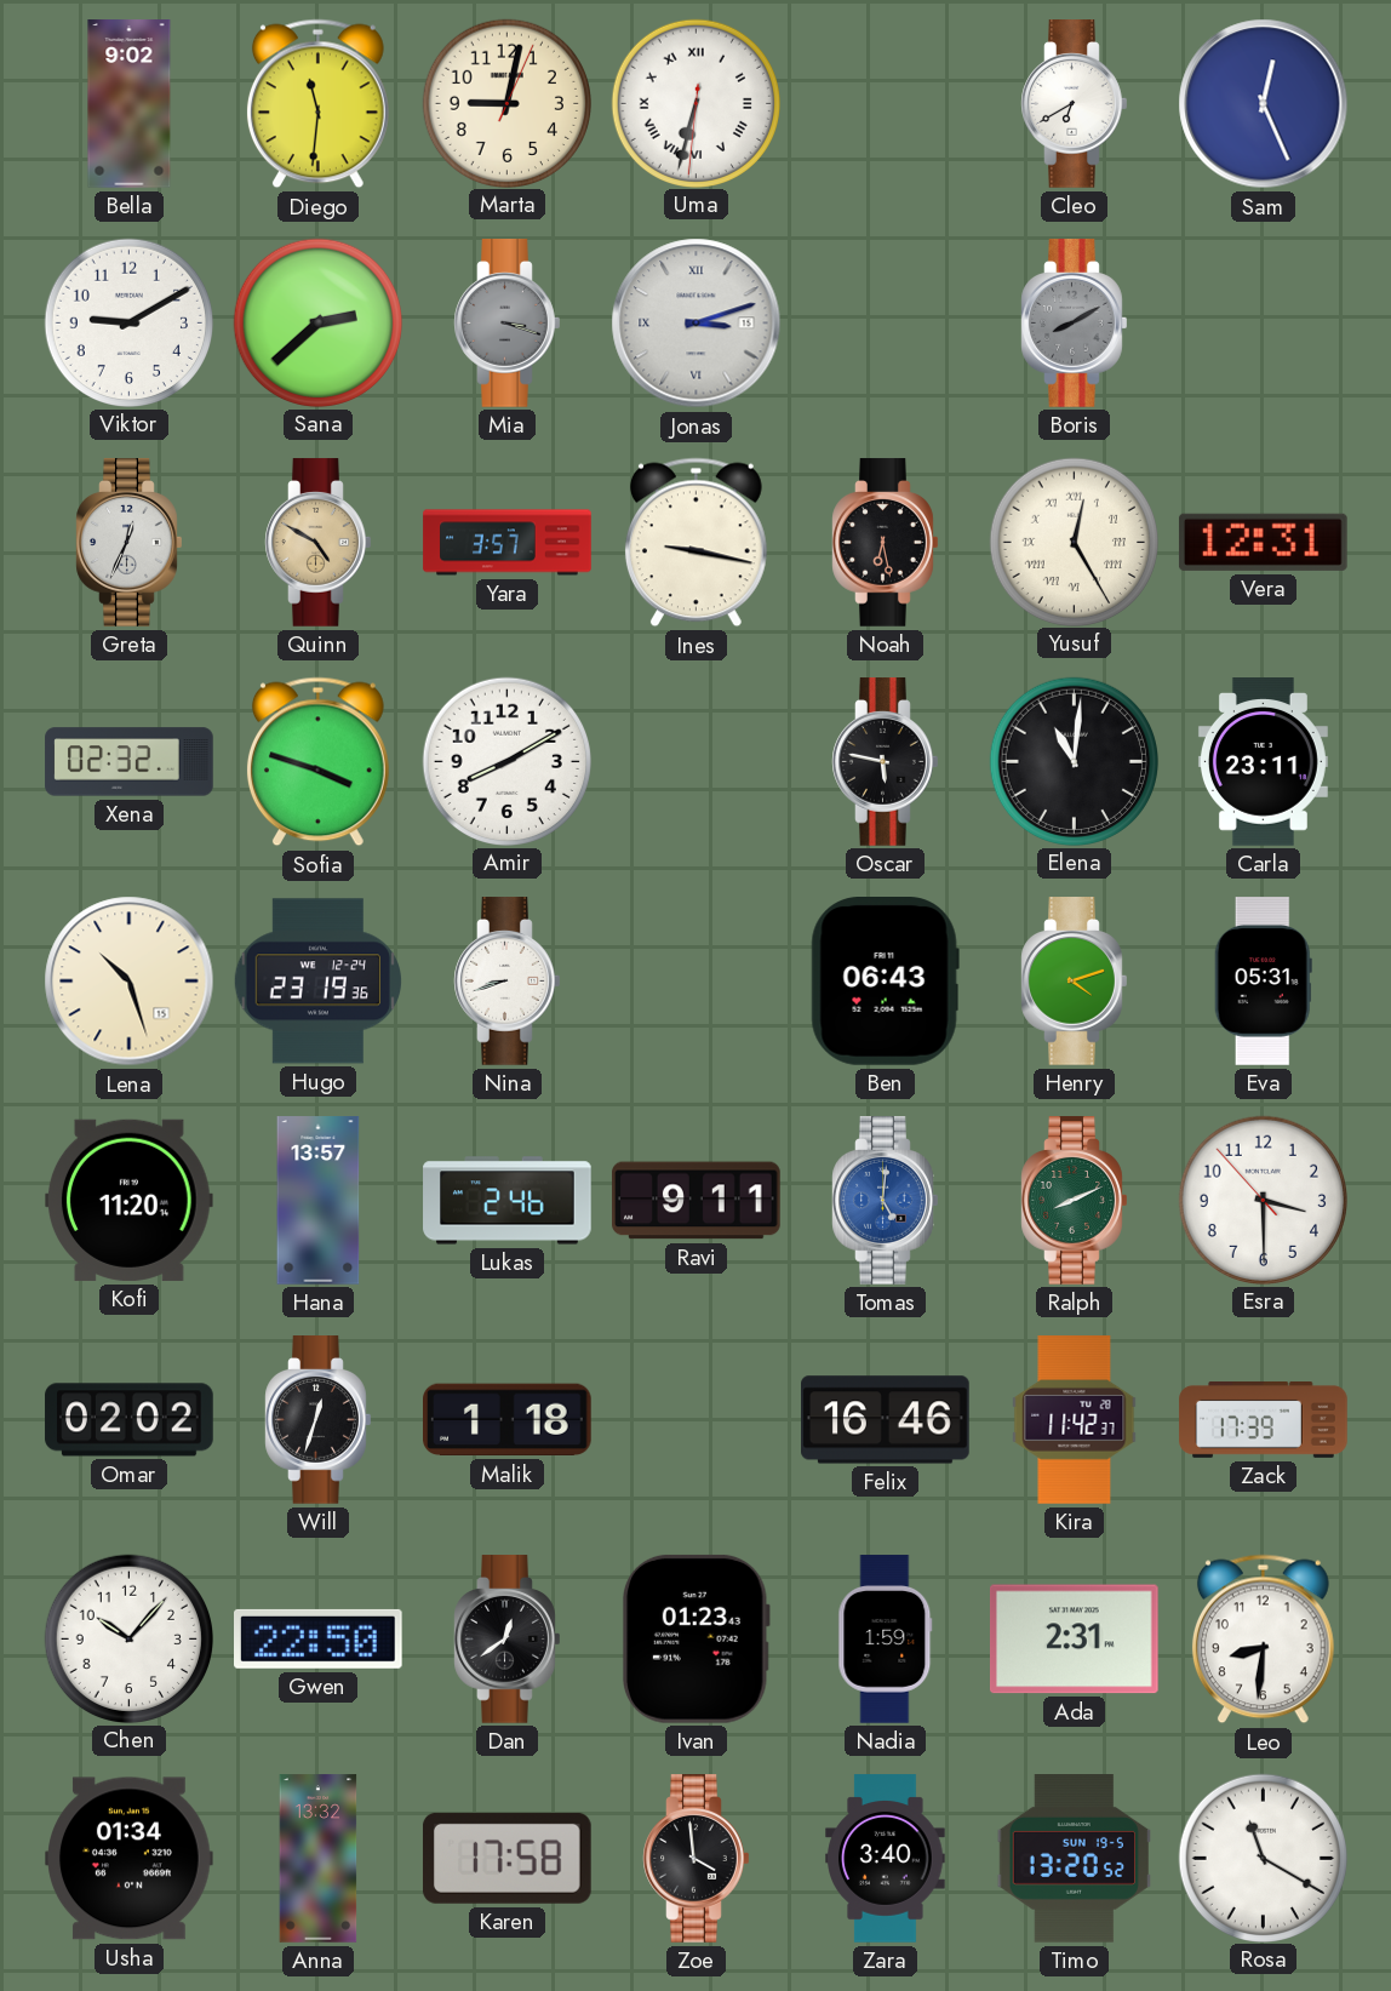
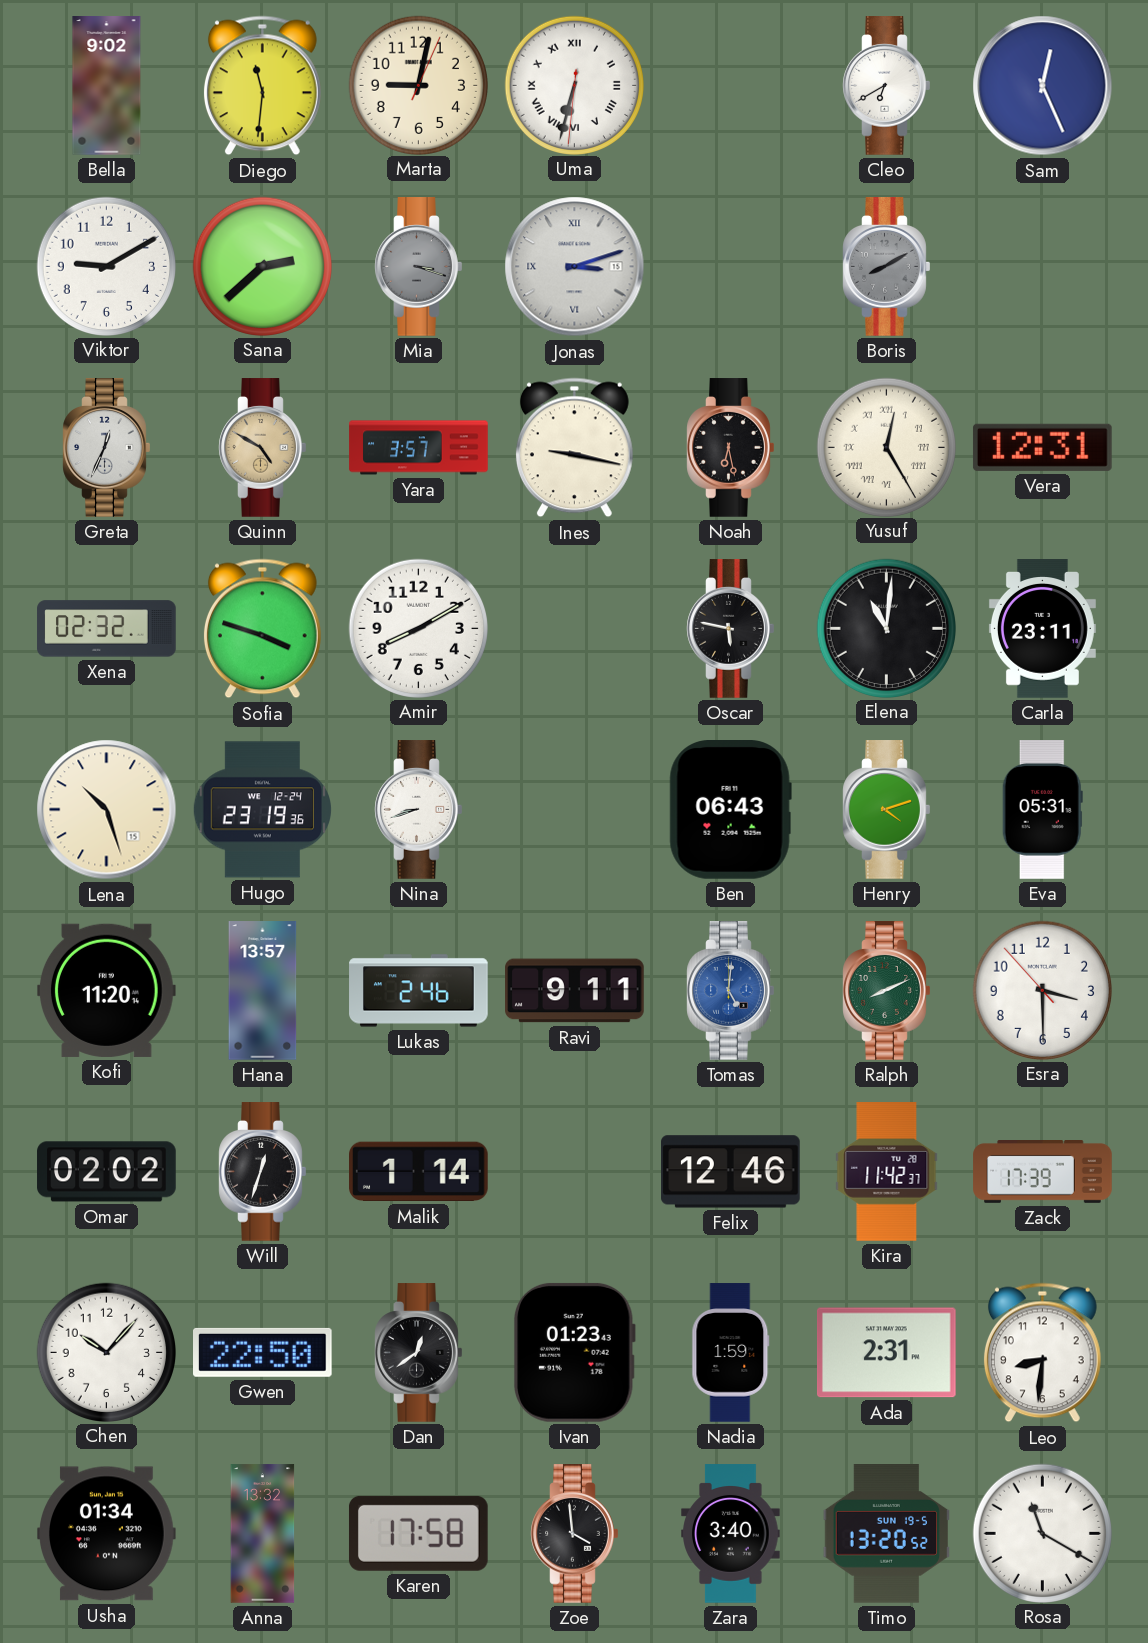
Malik: 1:18 -> 1:14 (419, 1172)
Felix: 16:46 -> 12:46 (731, 1172)
